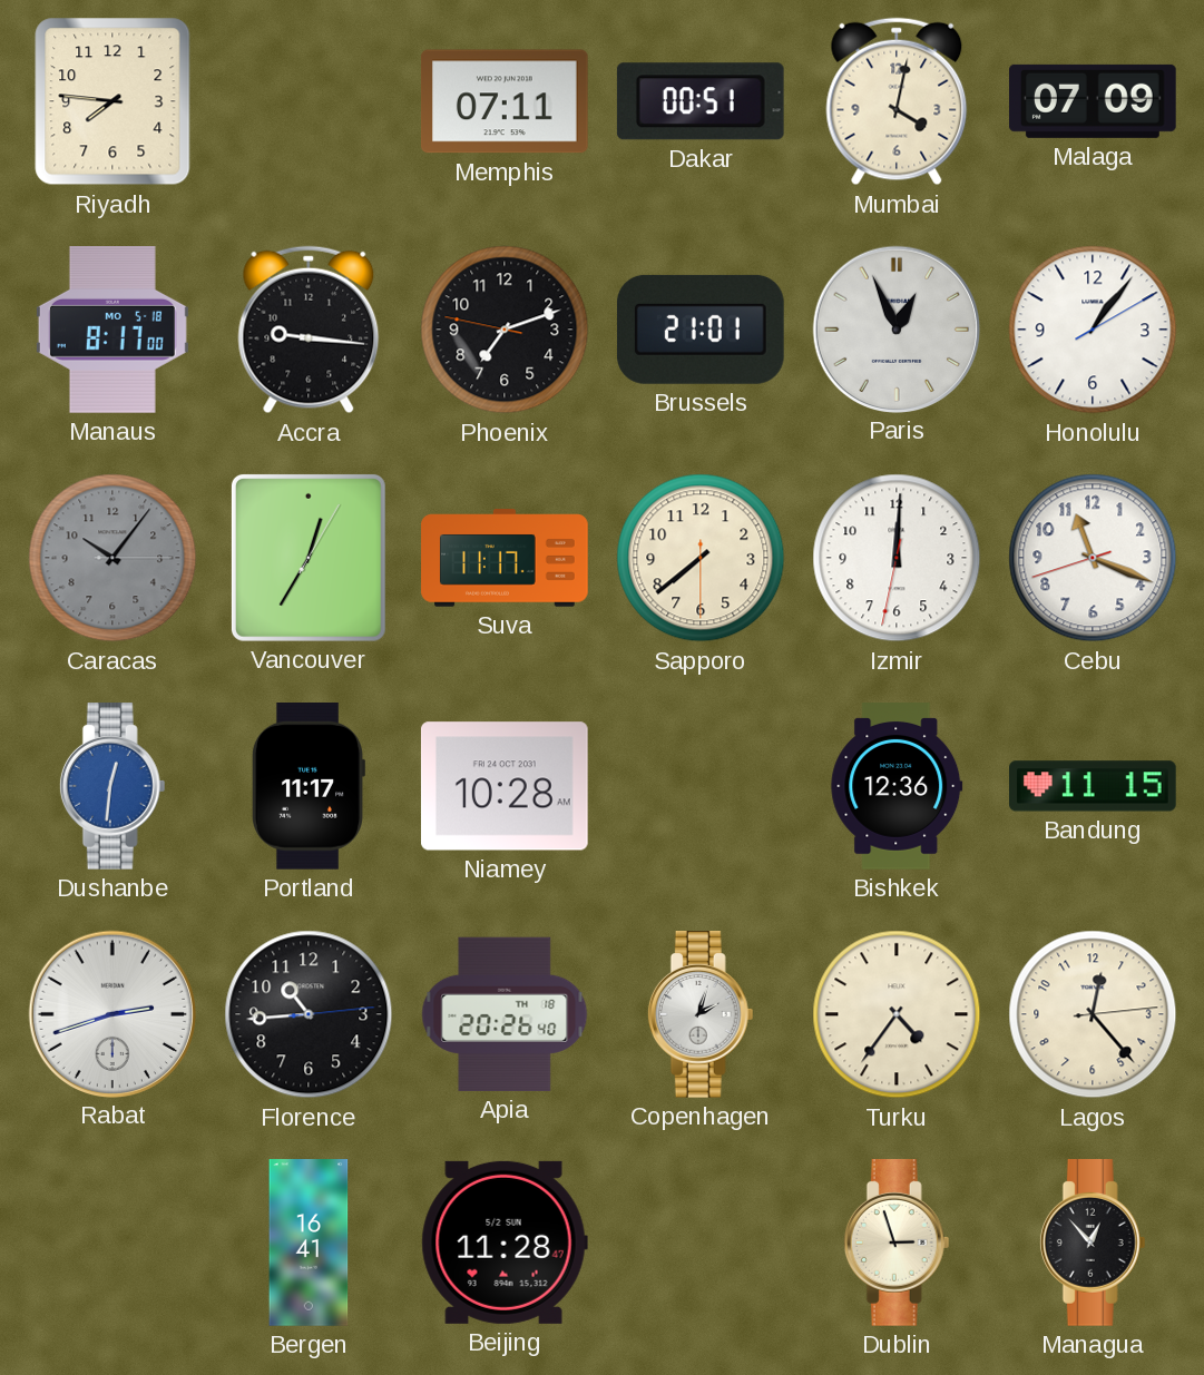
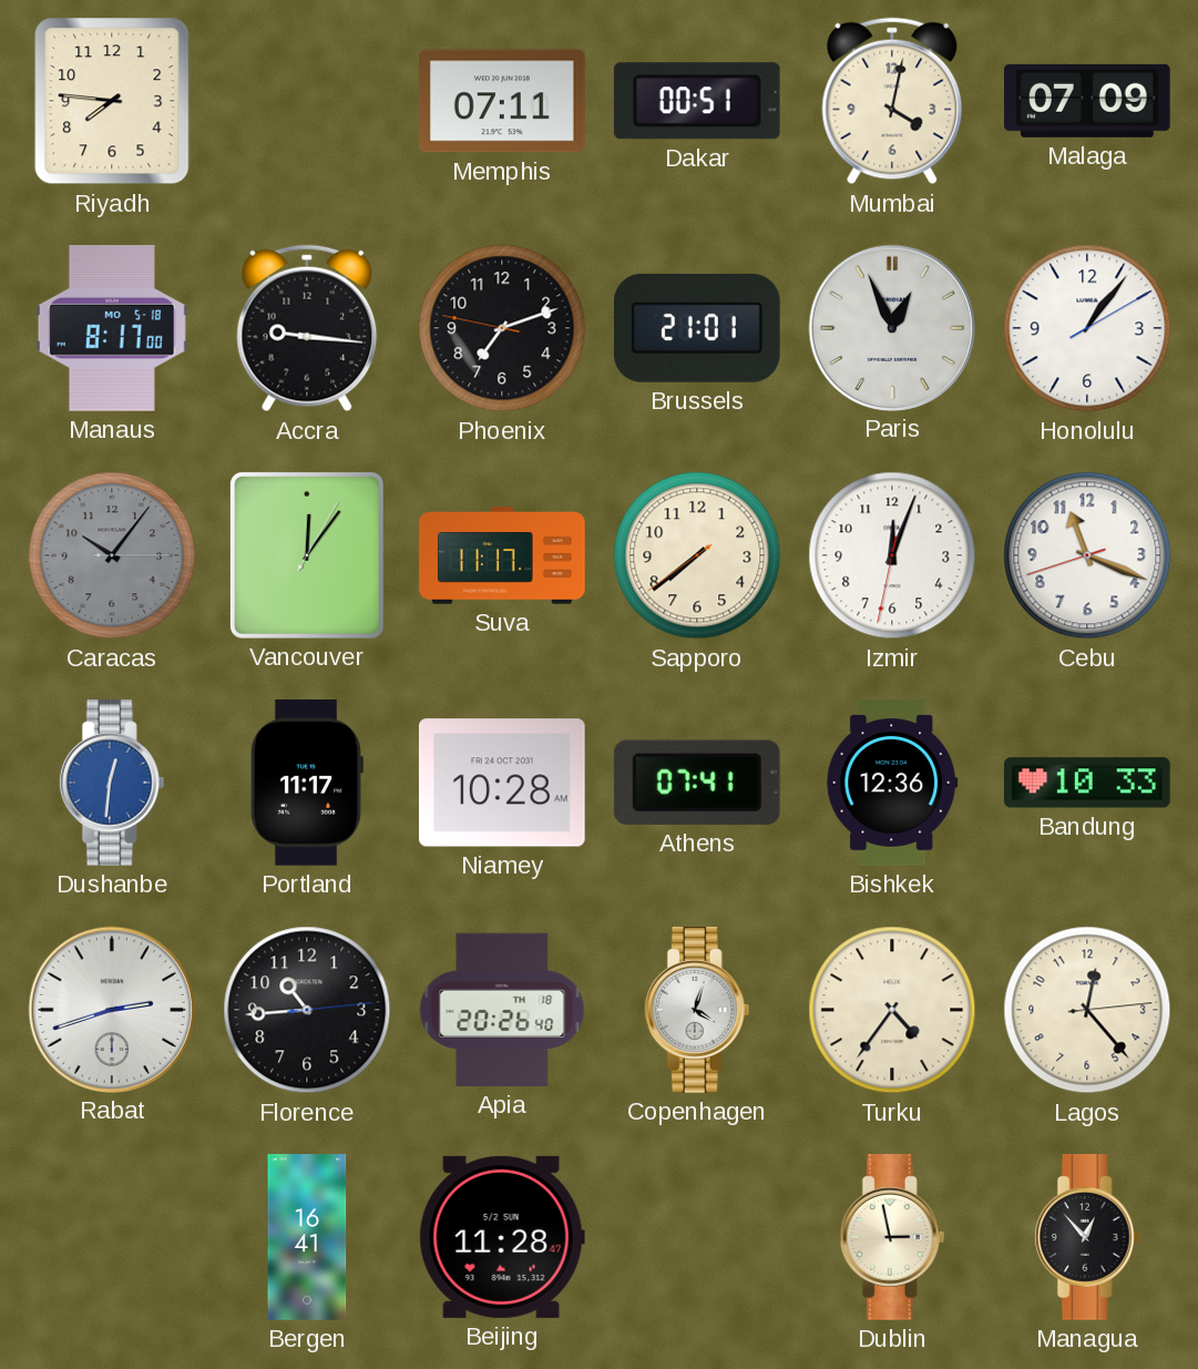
Vancouver: 12:35 -> 12:06 (307, 555)
Sapporo: 7:38:30 -> 7:38:39 (697, 555)
Izmir: 12:00 -> 12:03 (892, 555)
Athens: none -> 07:41 (697, 783)
Bandung: 11:15 -> 10:33 (1088, 783)
Copenhagen: 2:03 -> 4:03 (697, 1011)
Dublin: 2:57 -> 2:58 (892, 1238)
